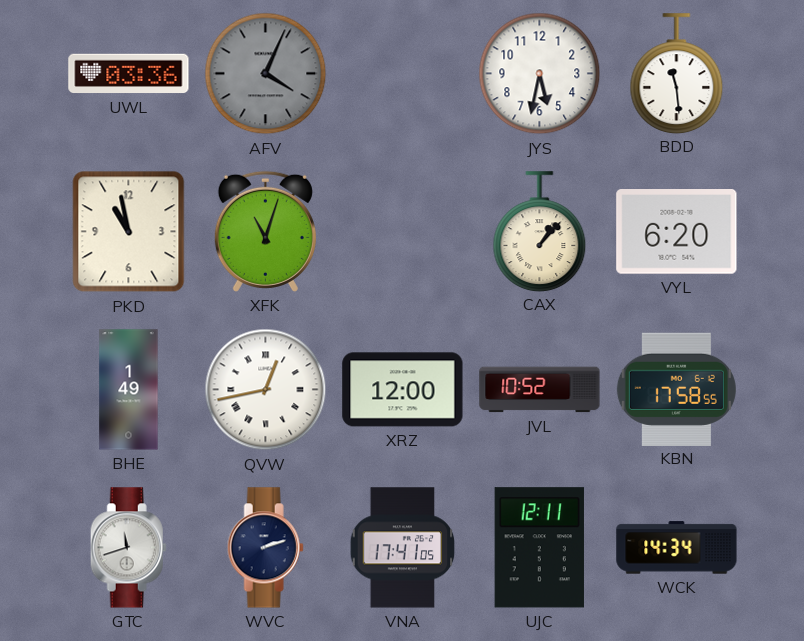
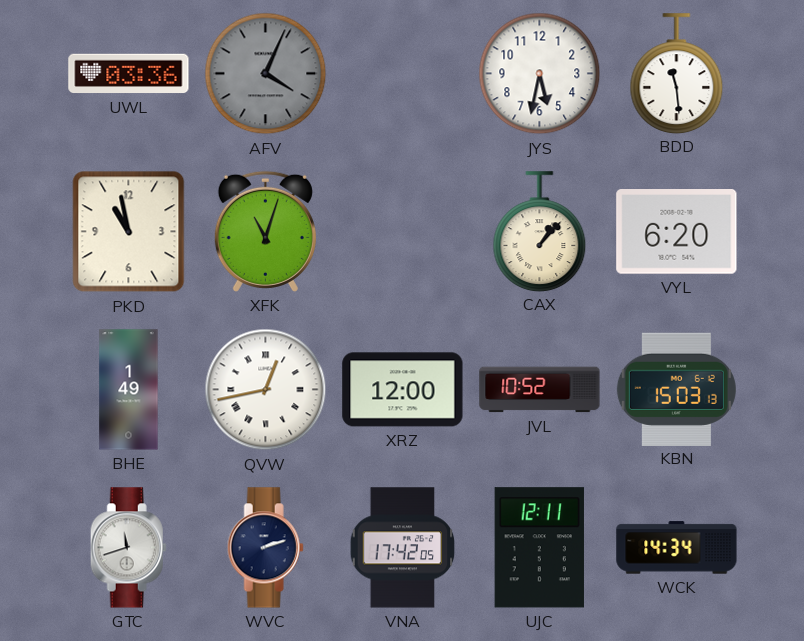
KBN: 17:58 -> 15:03 (676, 389)
VNA: 17:41 -> 17:42 (403, 548)
